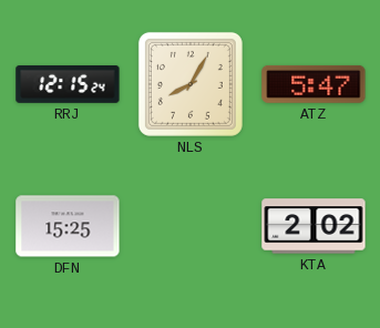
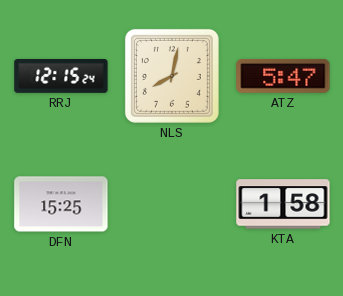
NLS: 8:05 -> 8:02 (172, 76)
KTA: 2:02 -> 1:58 (283, 204)
